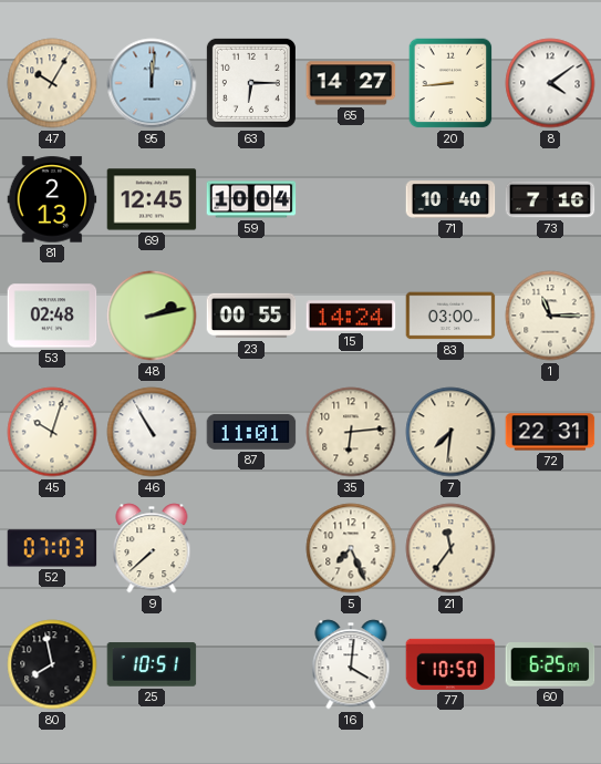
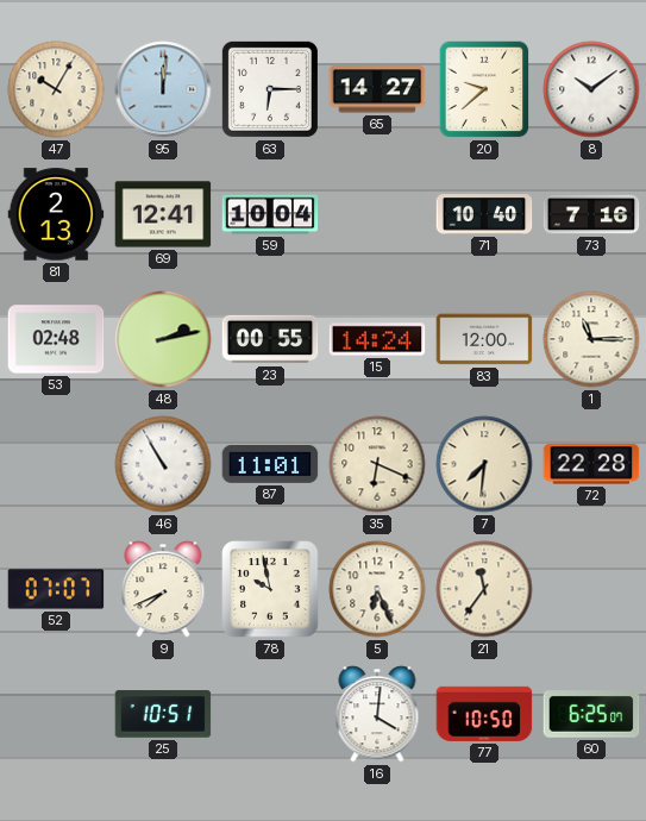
20: 8:44 -> 9:38 (484, 89)
8: 4:09 -> 10:09 (591, 89)
69: 12:45 -> 12:41 (163, 214)
83: 03:00 -> 12:00 (484, 339)
45: 10:03 -> none (52, 432)
35: 6:14 -> 6:19 (377, 464)
72: 22:31 -> 22:28 (591, 464)
52: 07:03 -> 07:07 (56, 589)
9: 7:38 -> 7:41 (163, 589)
78: none -> 9:58 (270, 589)
5: 7:26 -> 6:26 (377, 589)
80: 7:58 -> none (52, 664)
